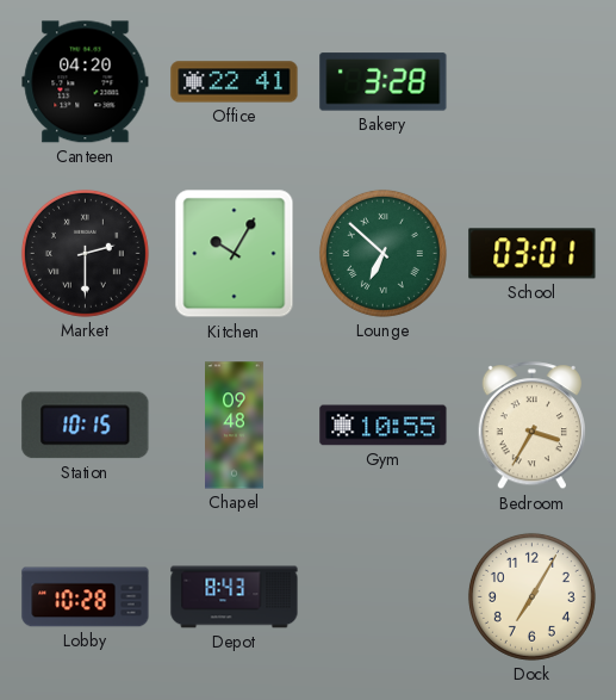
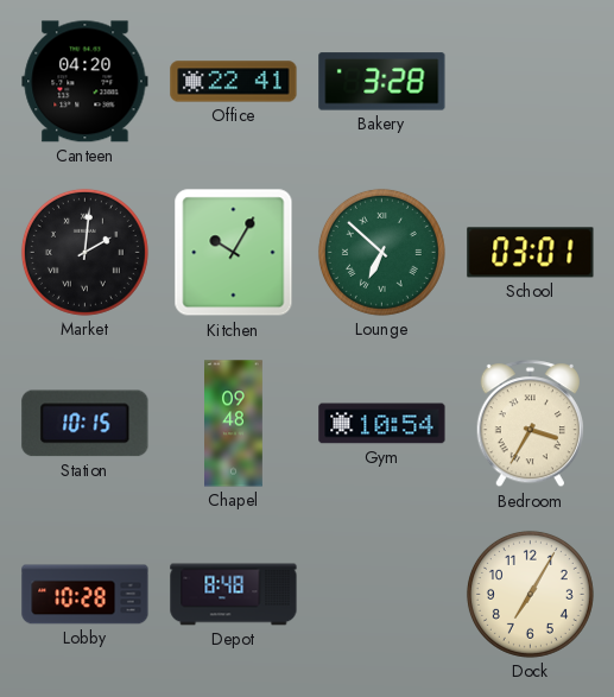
Market: 2:30 -> 2:01 (84, 252)
Gym: 10:55 -> 10:54 (382, 424)
Depot: 8:43 -> 8:48 (234, 595)
